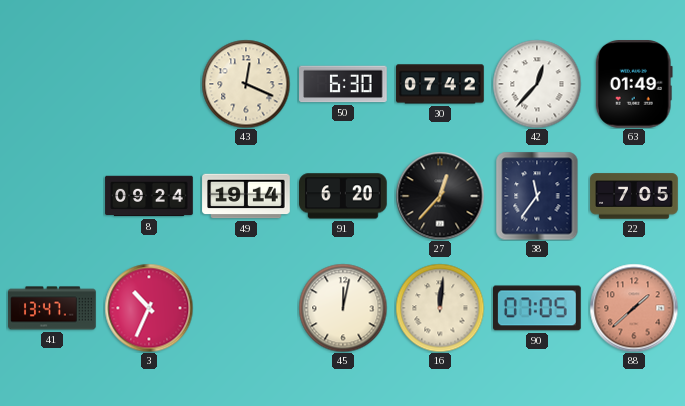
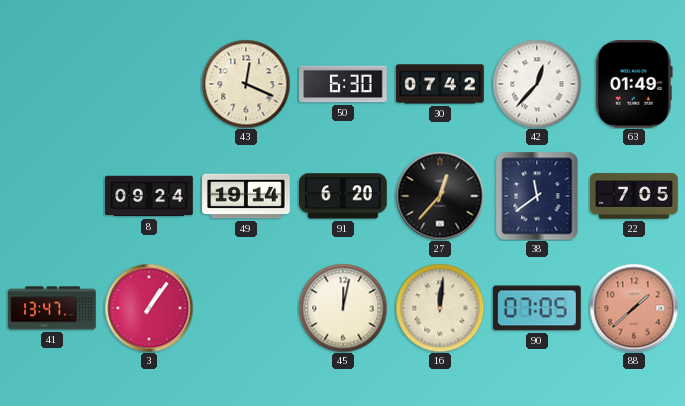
38: 11:36 -> 11:39 (537, 196)
3: 10:34 -> 1:06 (149, 308)
